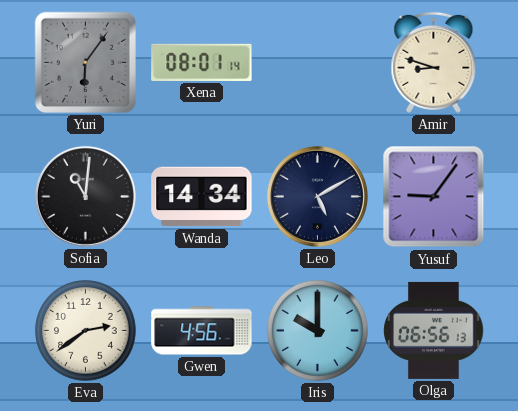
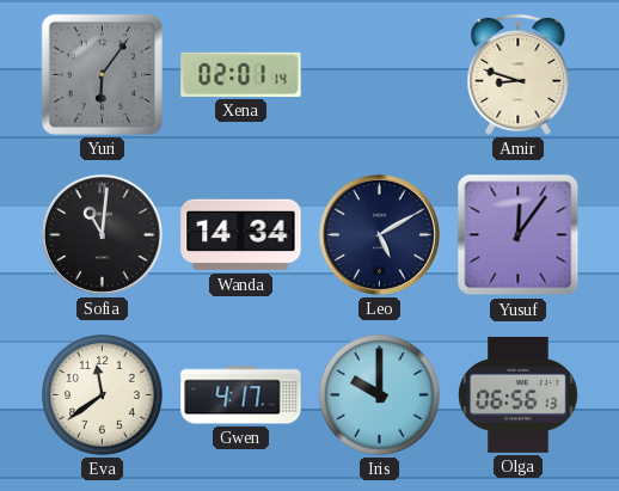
Xena: 08:01 -> 02:01 (241, 74)
Yusuf: 9:06 -> 12:06 (519, 235)
Eva: 2:39 -> 11:39 (103, 395)
Gwen: 4:56 -> 4:17 (241, 395)
